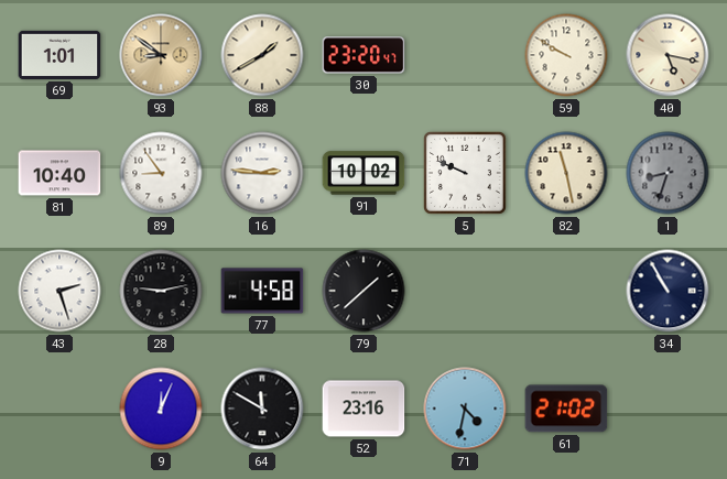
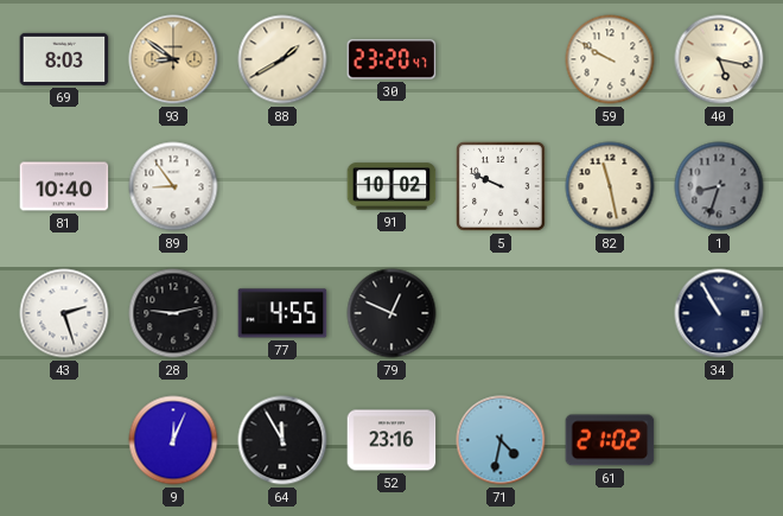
69: 1:01 -> 8:03 (64, 59)
16: 2:46 -> none (262, 173)
77: 4:58 -> 4:55 (282, 313)
79: 1:38 -> 12:49 (391, 313)
64: 11:50 -> 11:55 (282, 440)
